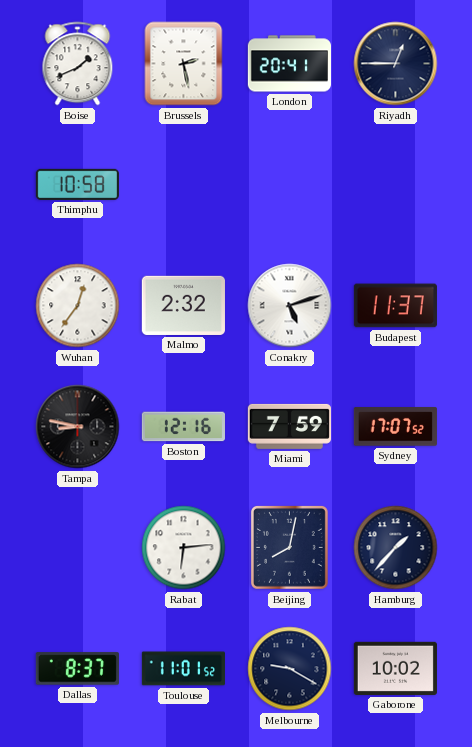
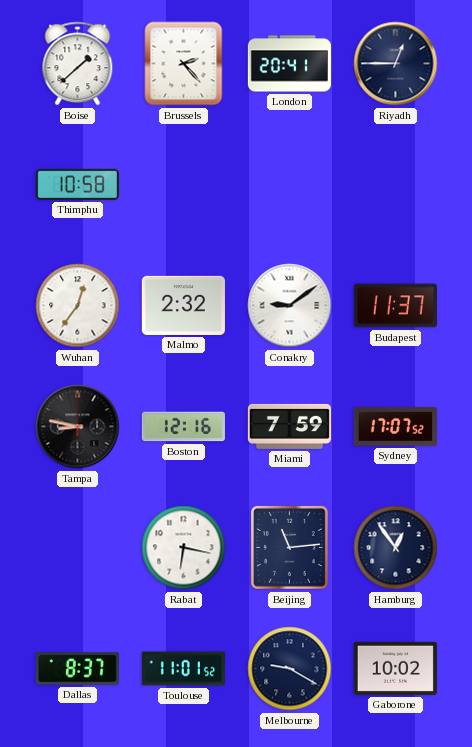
Boise: 1:41 -> 1:38 (78, 64)
Brussels: 2:28 -> 2:23 (184, 64)
Conakry: 5:12 -> 9:09 (290, 306)
Rabat: 6:14 -> 6:17 (184, 548)
Beijing: 8:02 -> 11:14 (289, 547)
Hamburg: 1:37 -> 12:54 (396, 548)
